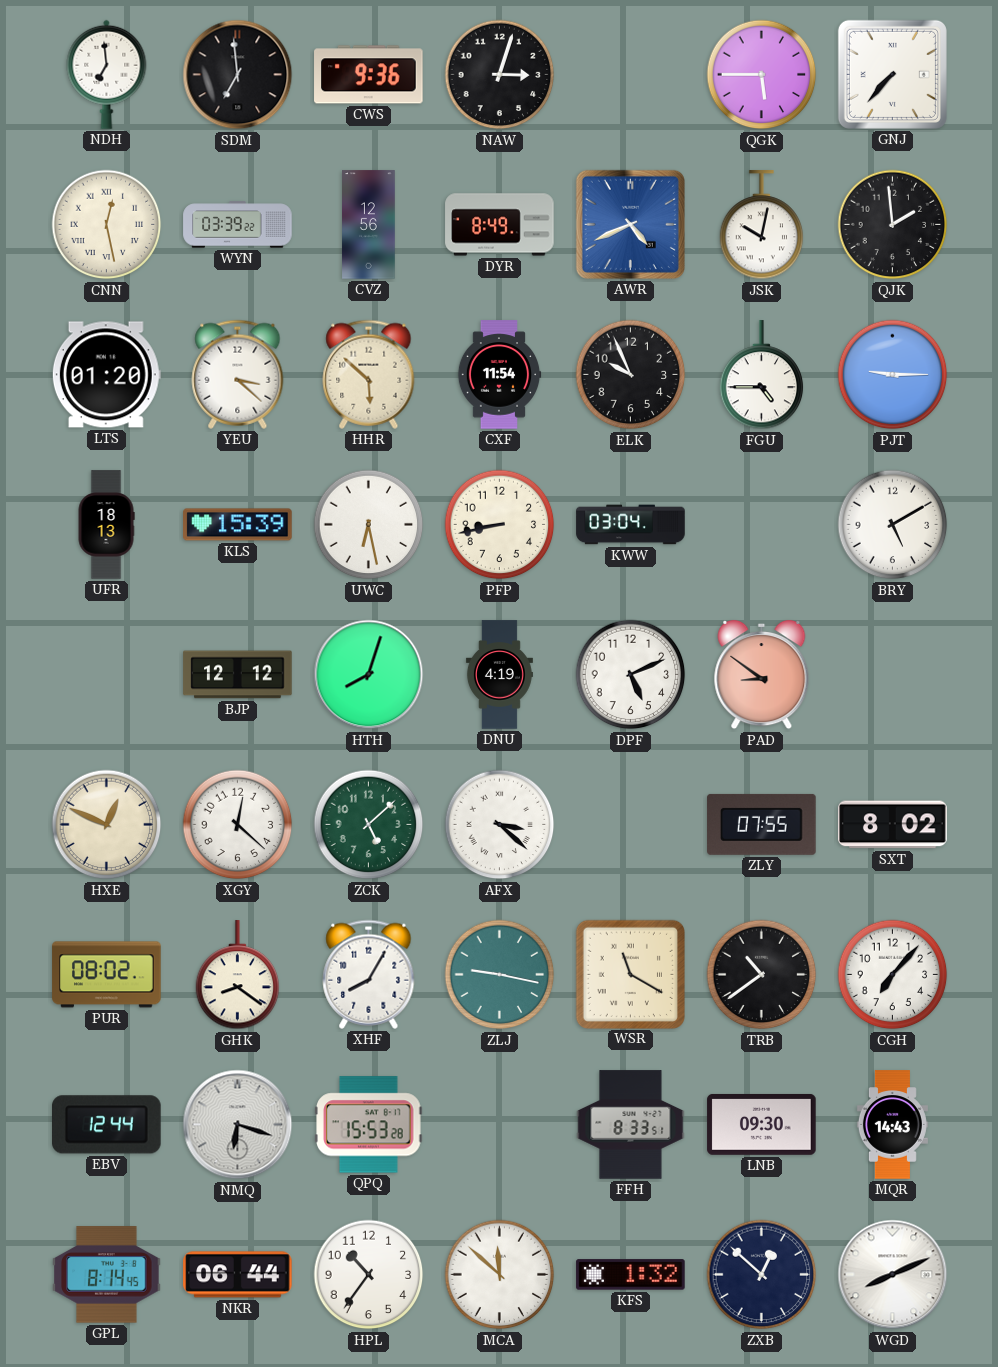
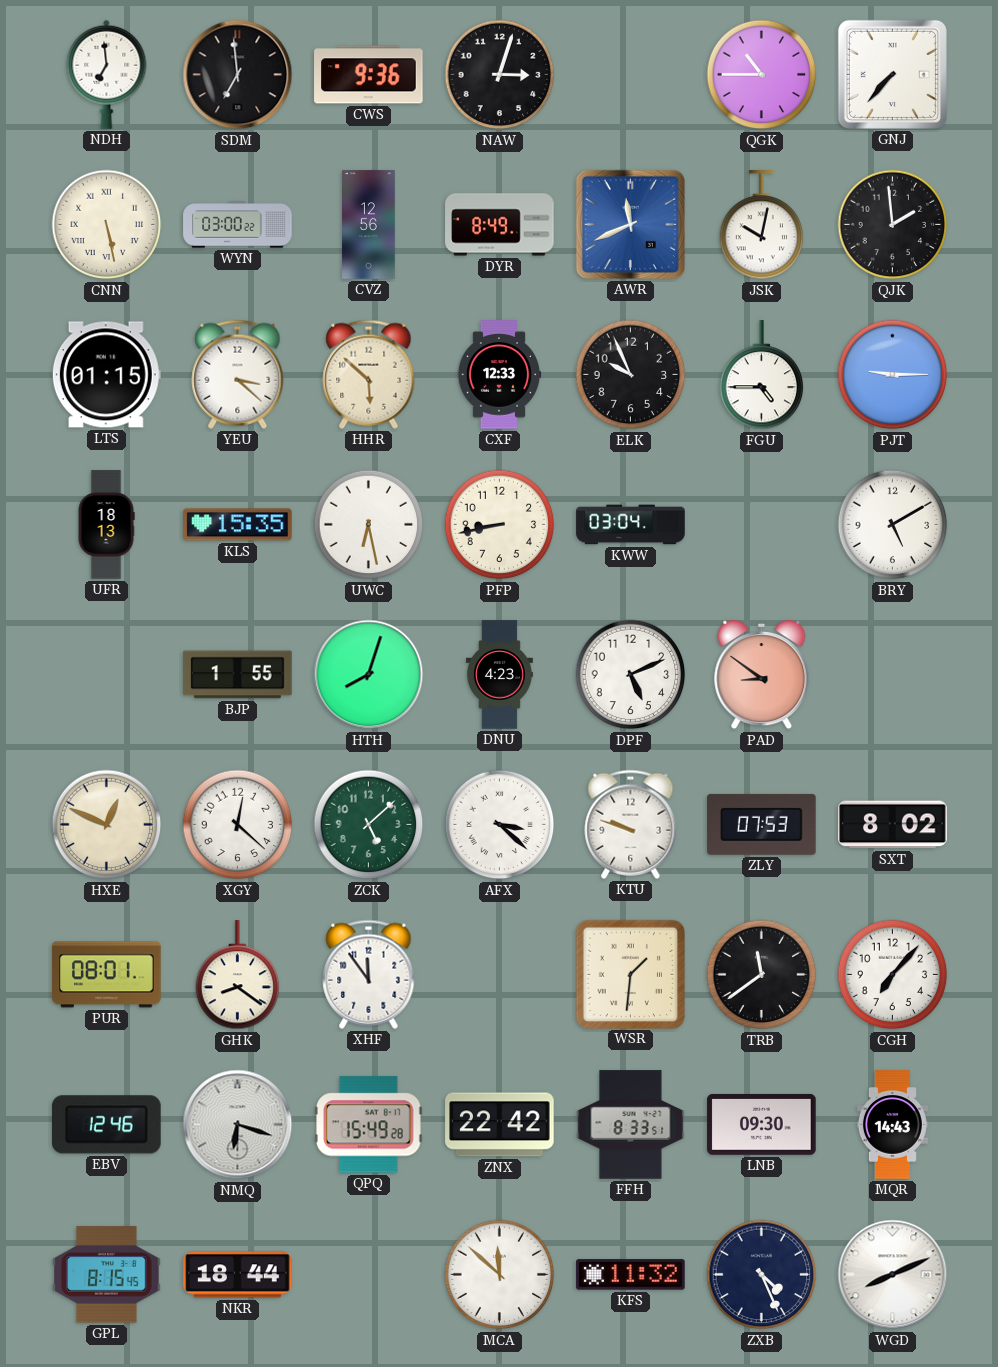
QGK: 5:45 -> 10:45 (762, 75)
CNN: 12:28 -> 5:28 (107, 225)
WYN: 03:39 -> 03:00 (238, 225)
AWR: 4:41 -> 11:41 (630, 224)
LTS: 01:20 -> 01:15 (106, 375)
CXF: 11:54 -> 12:33 (499, 375)
KLS: 15:39 -> 15:35 (238, 525)
BJP: 12:12 -> 1:55 (238, 675)
DNU: 4:19 -> 4:23 (499, 675)
KTU: none -> 9:48 (631, 824)
ZLY: 07:55 -> 07:53 (762, 824)
PUR: 08:02 -> 08:01 (107, 975)
XHF: 8:05 -> 11:54 (369, 974)
ZLJ: 9:17 -> none (500, 975)
WSR: 11:20 -> 1:31 (630, 974)
TRB: 10:39 -> 11:39 (762, 975)
EBV: 12:44 -> 12:46 (107, 1125)
QPQ: 15:53 -> 15:49 (369, 1125)
ZNX: none -> 22:42 (500, 1125)
GPL: 8:14 -> 8:15 (107, 1275)
NKR: 06:44 -> 18:44 (238, 1275)
HPL: 10:36 -> none (369, 1275)
KFS: 1:32 -> 11:32 (631, 1275)
ZXB: 12:52 -> 4:26 (762, 1275)
